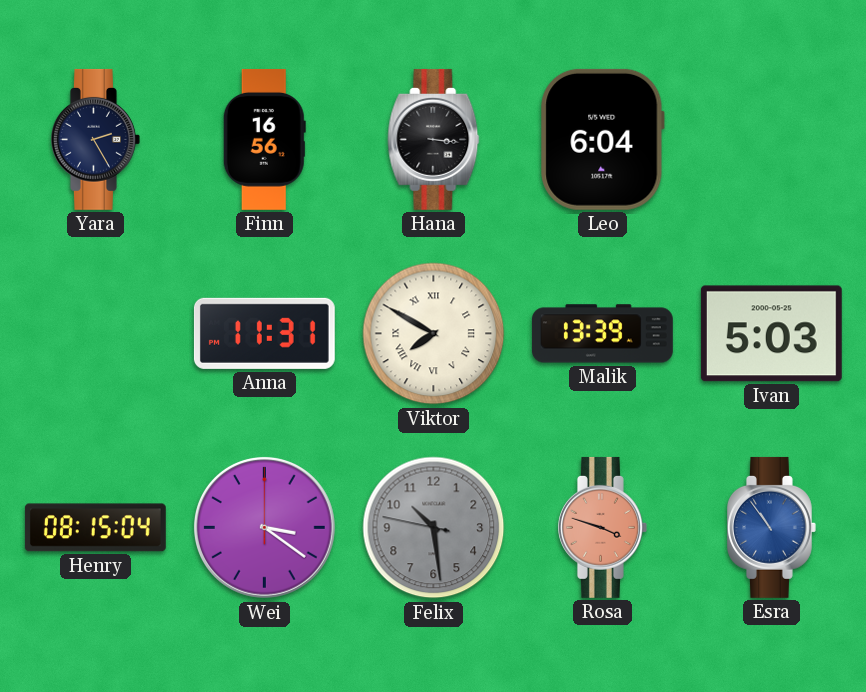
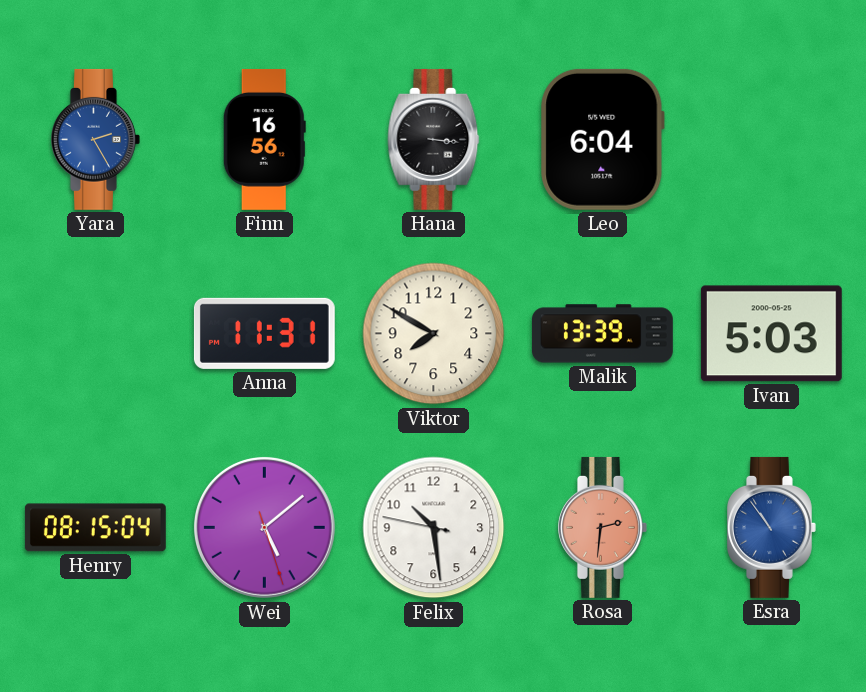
Yara dial: navy -> blue (96, 139)
Viktor numerals: Roman -> Arabic (434, 334)
Wei: 3:21 -> 5:08 (264, 527)
Felix dial: grey -> white (434, 528)
Rosa: 3:48 -> 2:31 (603, 527)
